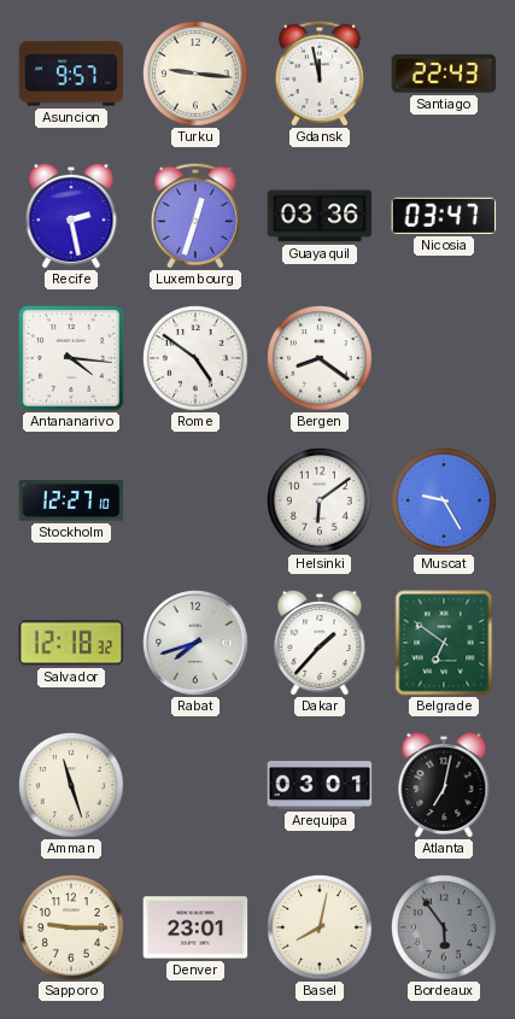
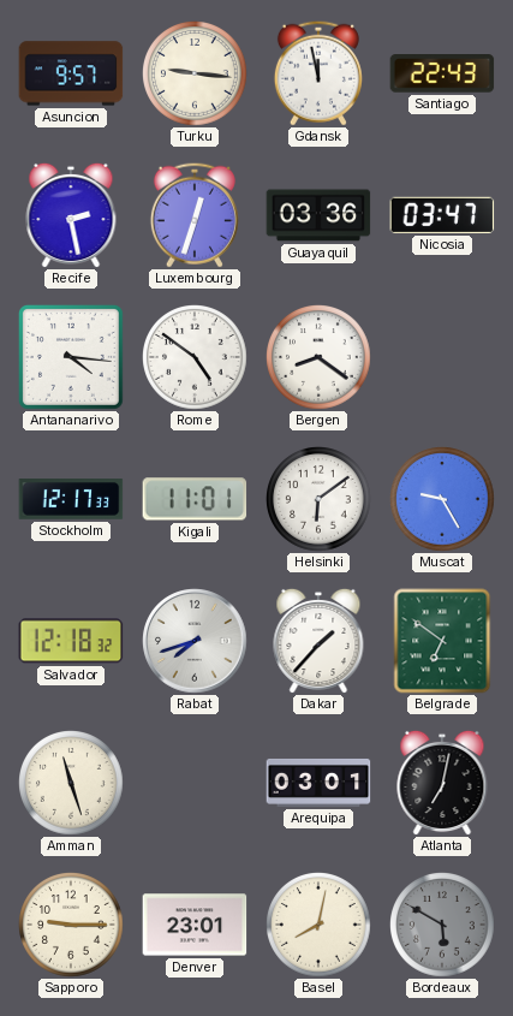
Stockholm: 12:27 -> 12:17 (71, 499)
Kigali: none -> 11:01 (195, 499)
Bordeaux: 5:54 -> 5:50 (442, 925)
